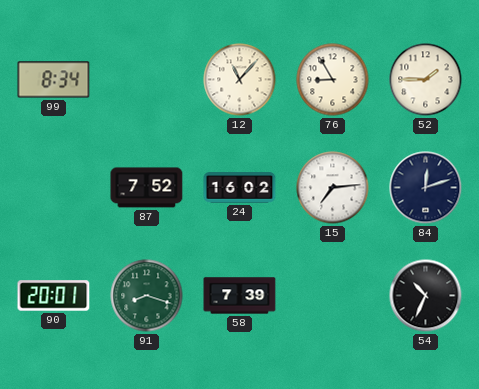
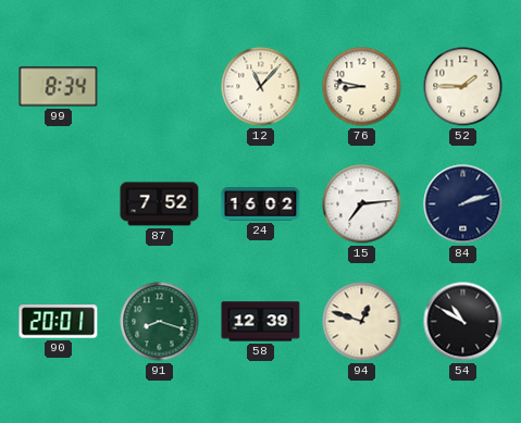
76: 8:55 -> 8:47 (362, 87)
84: 12:12 -> 2:12 (463, 204)
58: 7:39 -> 12:39 (261, 322)
94: none -> 12:48 (362, 322)
54: 10:34 -> 10:50 (463, 322)
